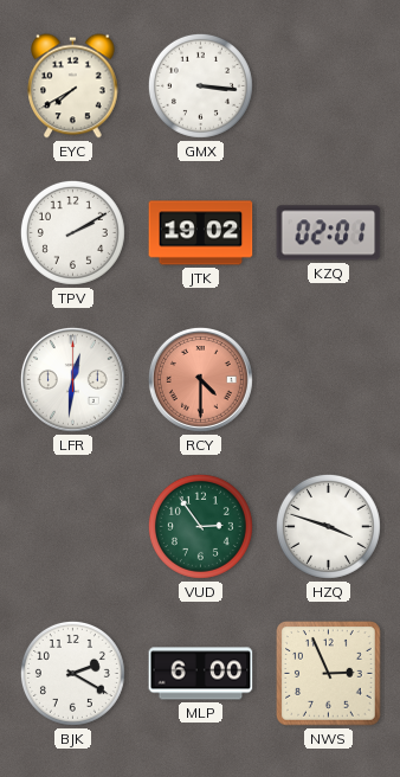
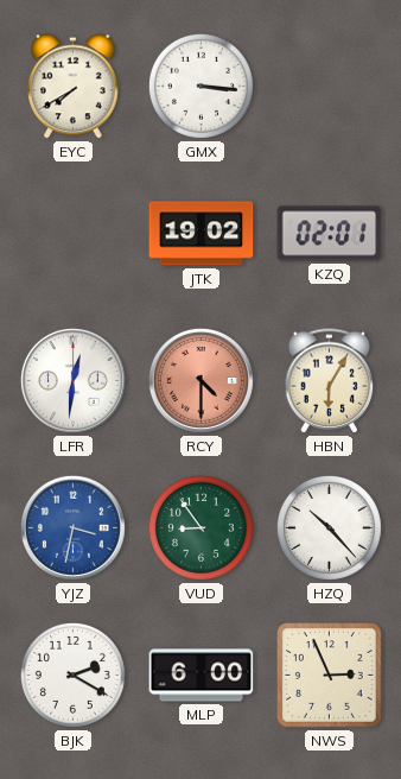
TPV: 2:10 -> none (72, 232)
HBN: none -> 6:05 (330, 381)
YJZ: none -> 3:32 (72, 527)
VUD: 2:54 -> 8:54 (200, 527)
HZQ: 3:48 -> 10:23 (329, 527)
